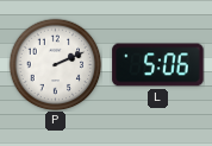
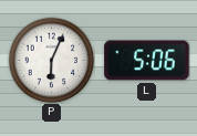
P: 2:11 -> 6:04 (51, 60)
